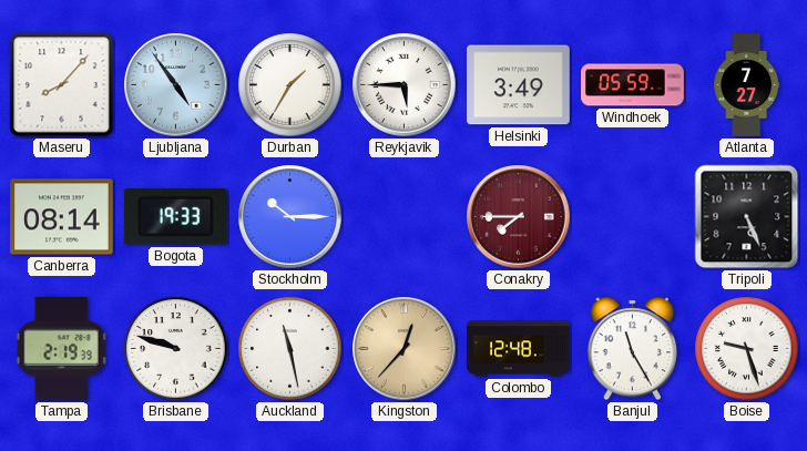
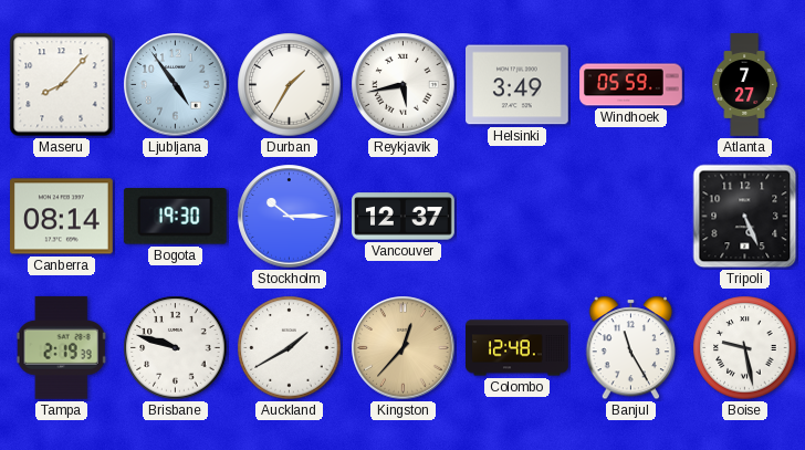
Reykjavik: 5:45 -> 5:43 (404, 85)
Bogota: 19:33 -> 19:30 (175, 217)
Vancouver: none -> 12:37 (404, 217)
Conakry: 7:45 -> none (519, 217)
Auckland: 11:28 -> 1:40 (290, 348)
Boise: 9:27 -> 9:28 (745, 348)
